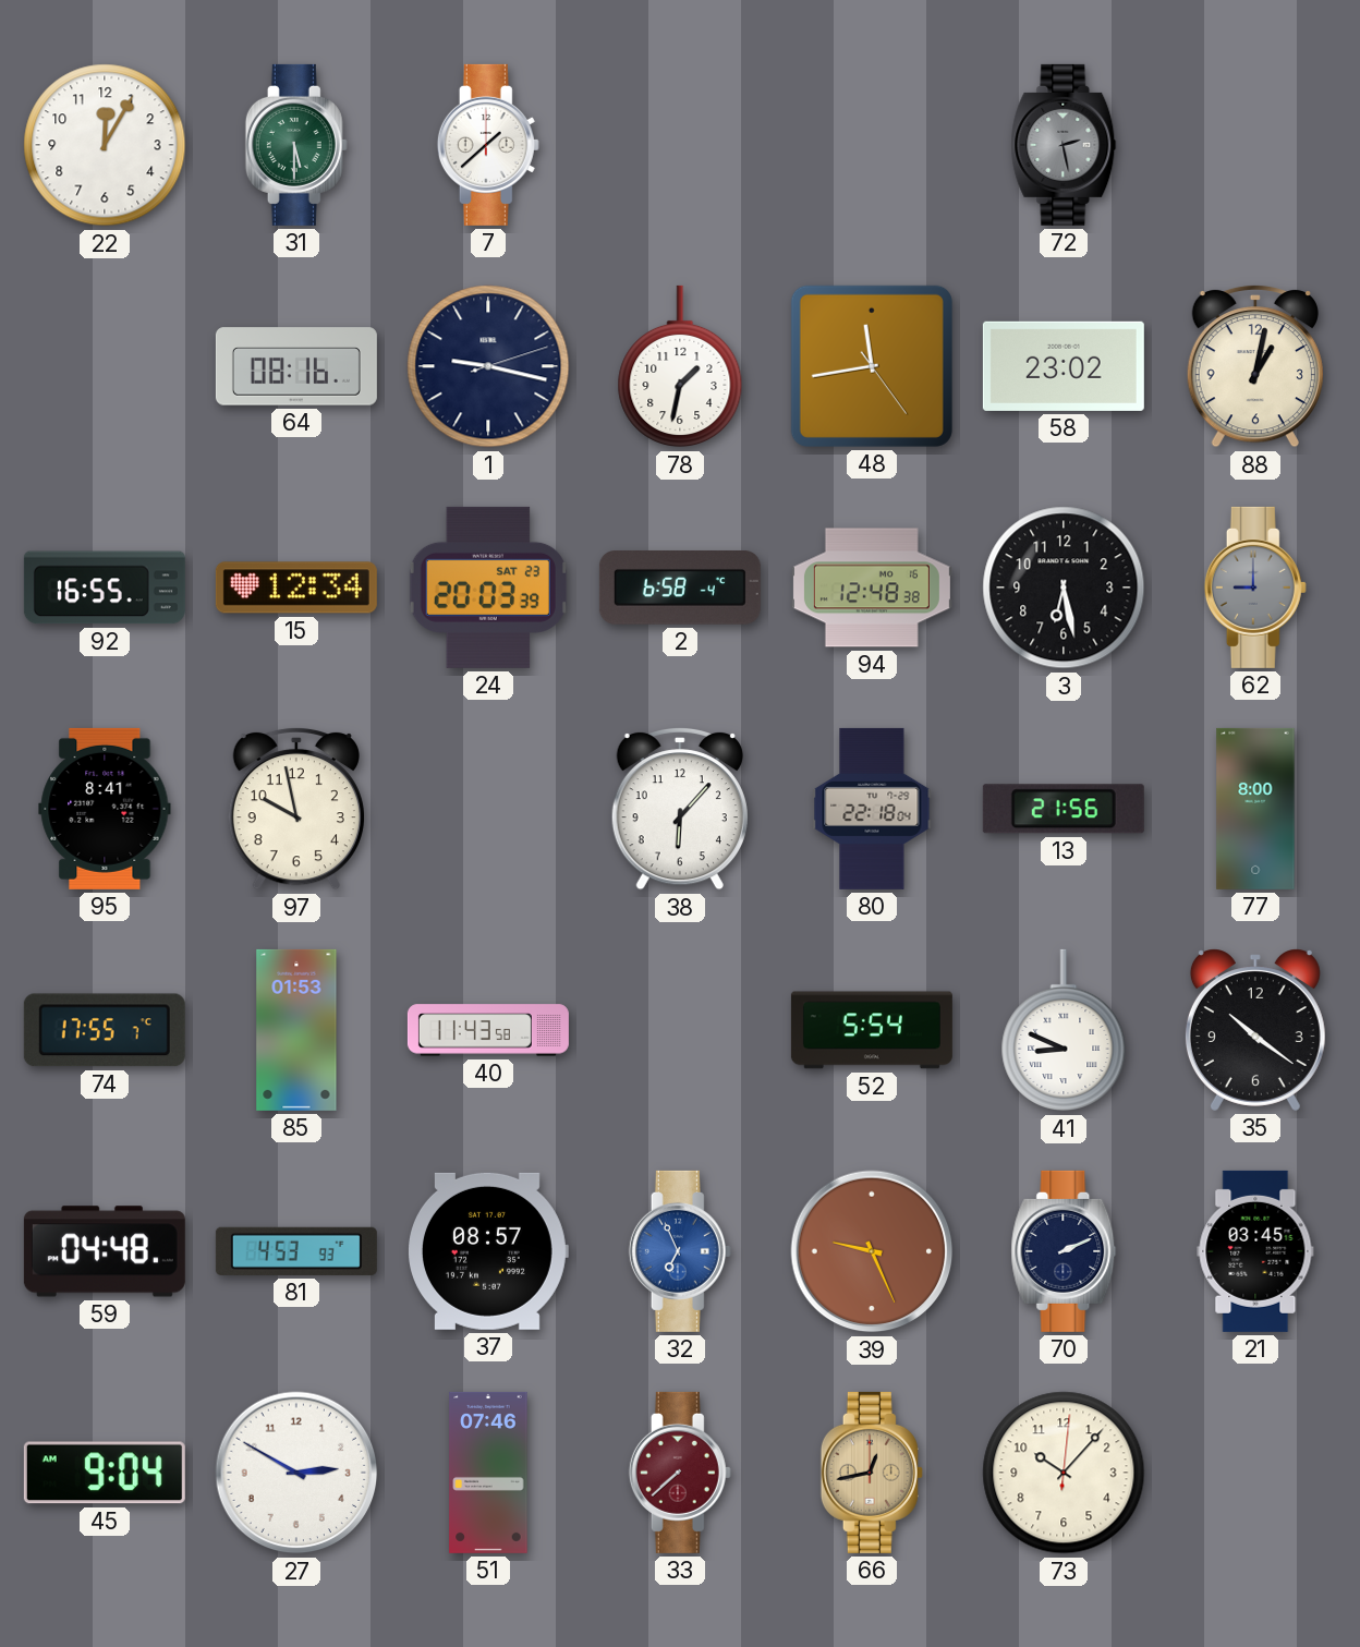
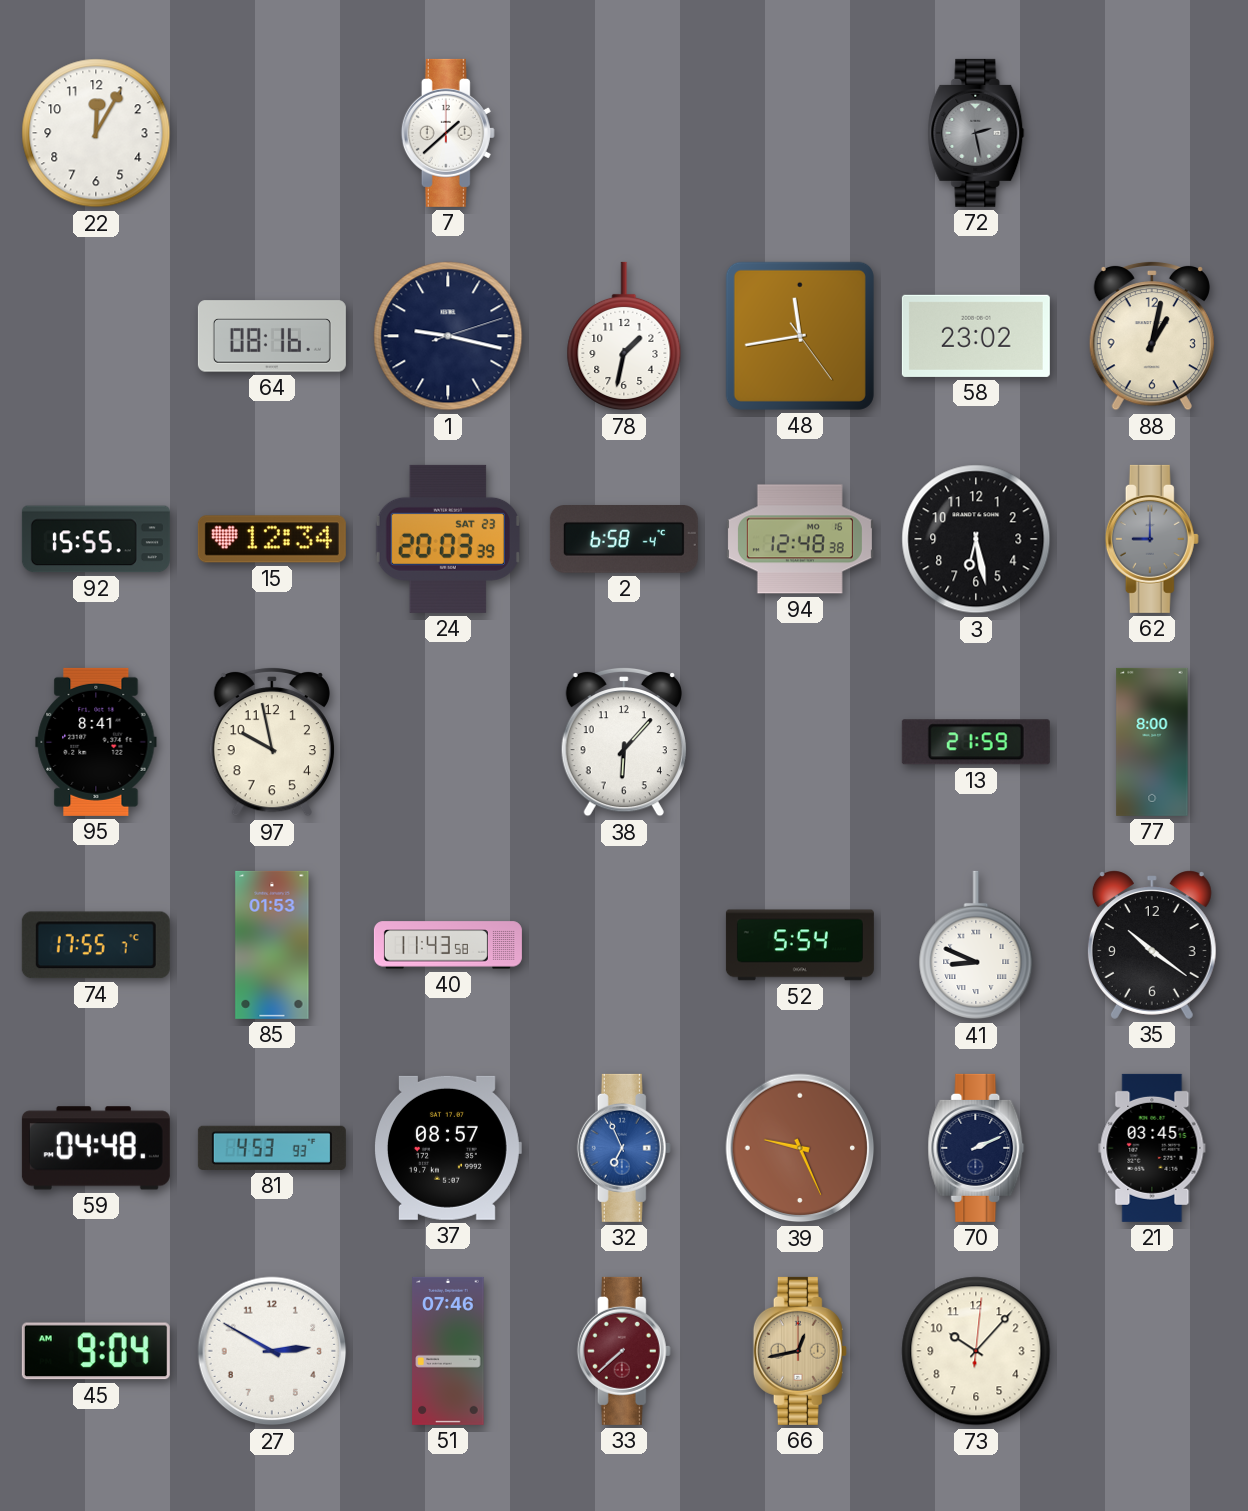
31: 5:30 -> none (296, 145)
92: 16:55 -> 15:55 (96, 539)
80: 22:18 -> none (872, 809)
13: 21:56 -> 21:59 (976, 742)
